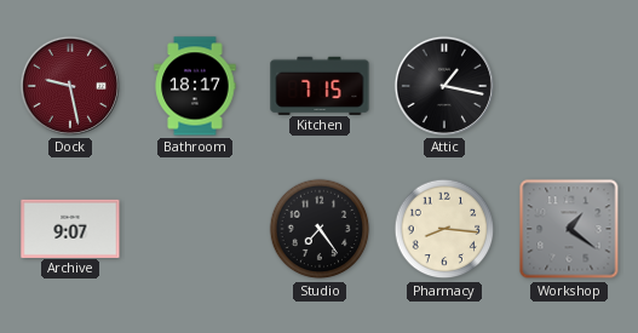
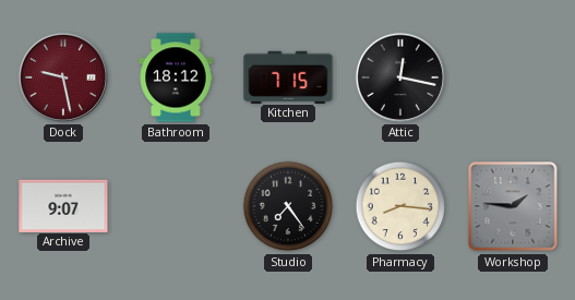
Bathroom: 18:17 -> 18:12 (176, 77)
Attic: 1:17 -> 12:17 (400, 77)
Workshop: 1:21 -> 1:46 (513, 206)
